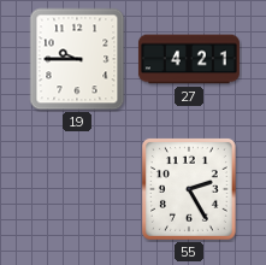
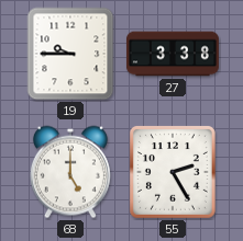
27: 4:21 -> 3:38 (173, 54)
68: none -> 5:00 (70, 172)
